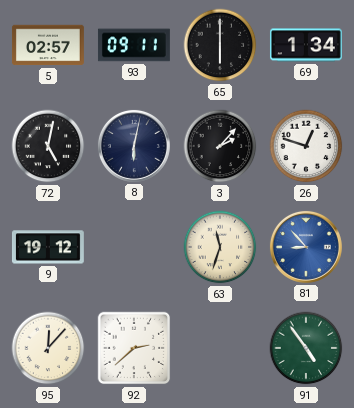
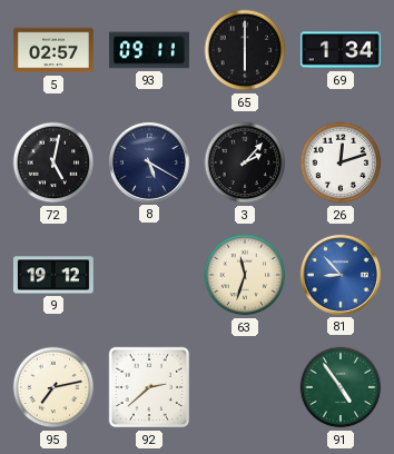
8: 6:02 -> 5:20 (149, 162)
26: 12:48 -> 12:12 (341, 162)
95: 12:07 -> 7:13 (53, 387)
